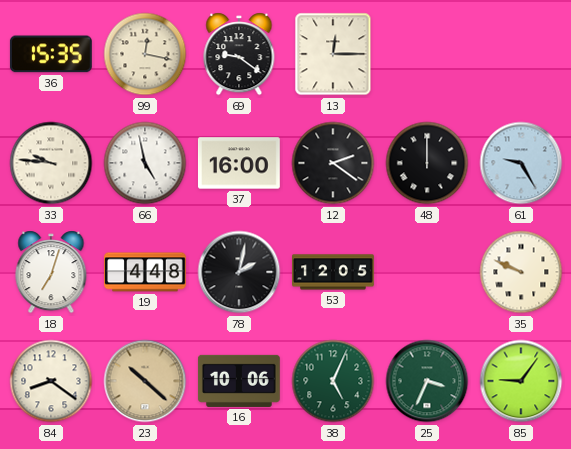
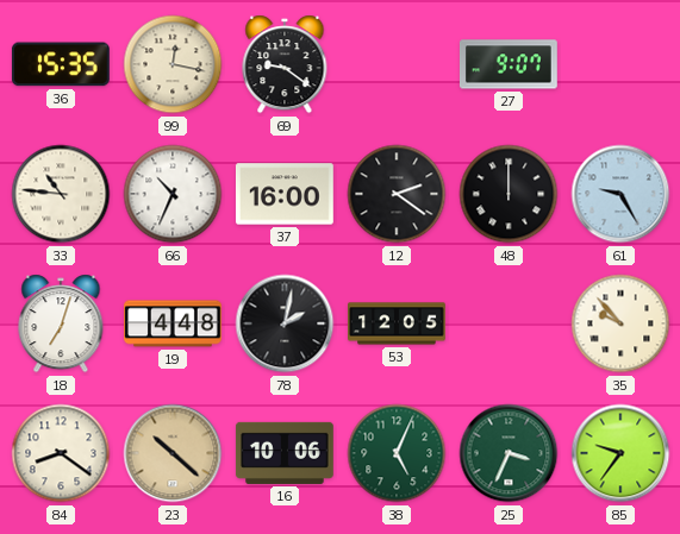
13: 12:15 -> none (333, 54)
27: none -> 9:07 (509, 64)
33: 9:46 -> 10:46 (61, 194)
66: 4:58 -> 10:34 (173, 194)
35: 9:49 -> 9:53 (620, 323)
85: 9:06 -> 9:36 (620, 453)
